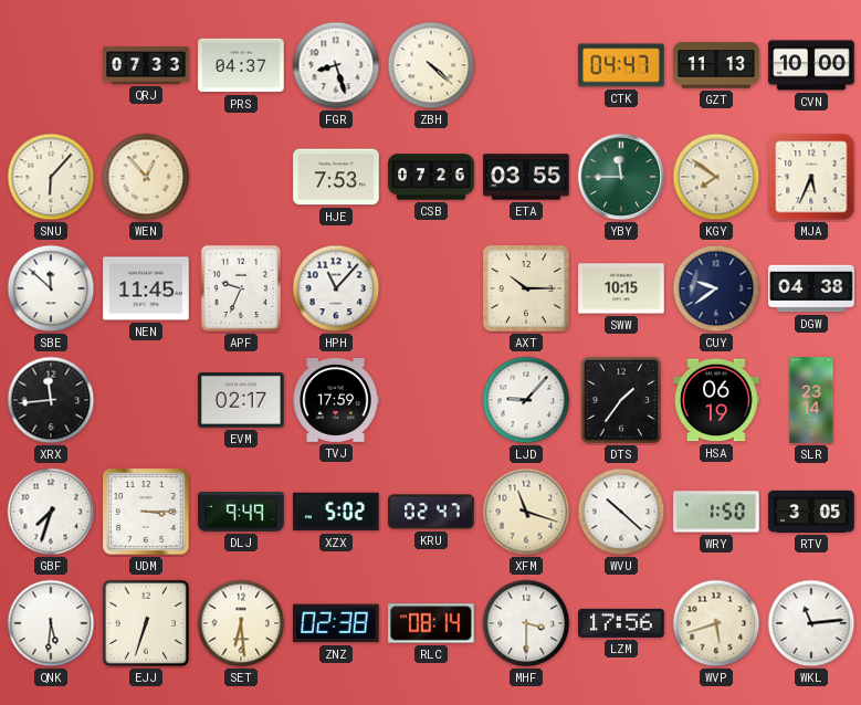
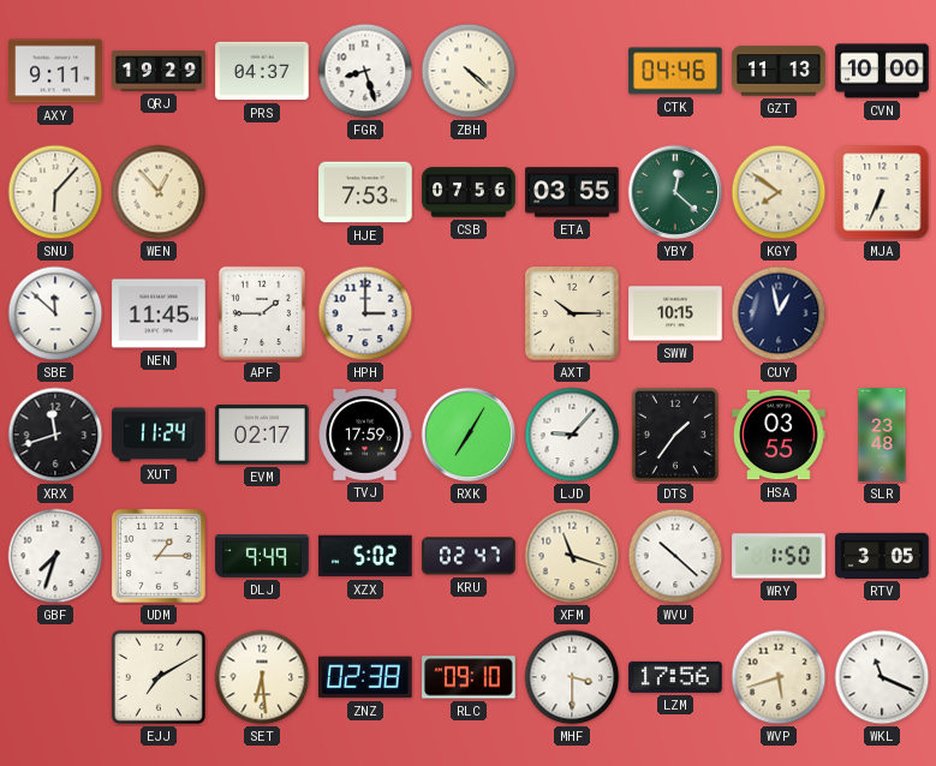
AXY: none -> 9:11 (55, 71)
QRJ: 07:33 -> 19:29 (159, 71)
CTK: 04:47 -> 04:46 (675, 71)
CSB: 07:26 -> 07:56 (469, 192)
YBY: 11:45 -> 12:22 (675, 192)
MJA: 5:34 -> 6:34 (882, 192)
APF: 9:34 -> 1:45 (262, 313)
HPH: 11:07 -> 3:00 (365, 313)
CUY: 9:39 -> 12:58 (779, 313)
DGW: 04:38 -> none (811, 288)
XRX: 11:44 -> 11:42 (55, 435)
XUT: none -> 11:24 (159, 435)
RXK: none -> 7:05 (469, 435)
HSA: 06:19 -> 03:55 (779, 435)
SLR: 23:14 -> 23:48 (882, 435)
UDM: 3:15 -> 1:15 (159, 556)
QNK: 5:31 -> none (51, 623)
EJJ: 6:33 -> 7:10 (159, 677)
RLC: 08:14 -> 09:10 (469, 677)
WKL: 11:14 -> 11:19 (882, 677)
